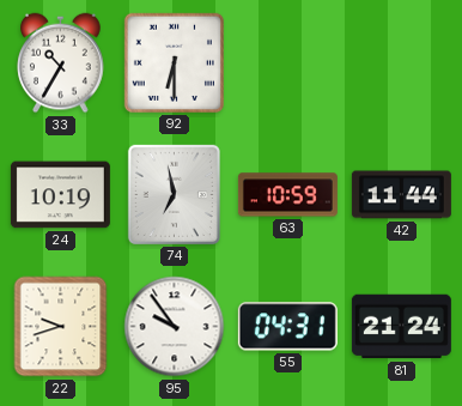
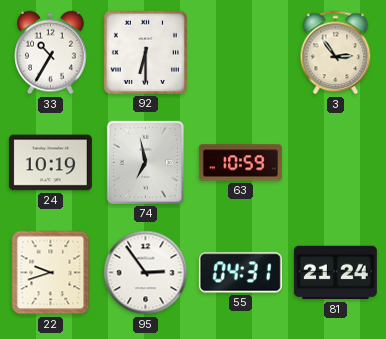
3: none -> 2:54 (336, 53)
42: 11:44 -> none (401, 195)
95: 9:54 -> 2:54 (146, 273)
